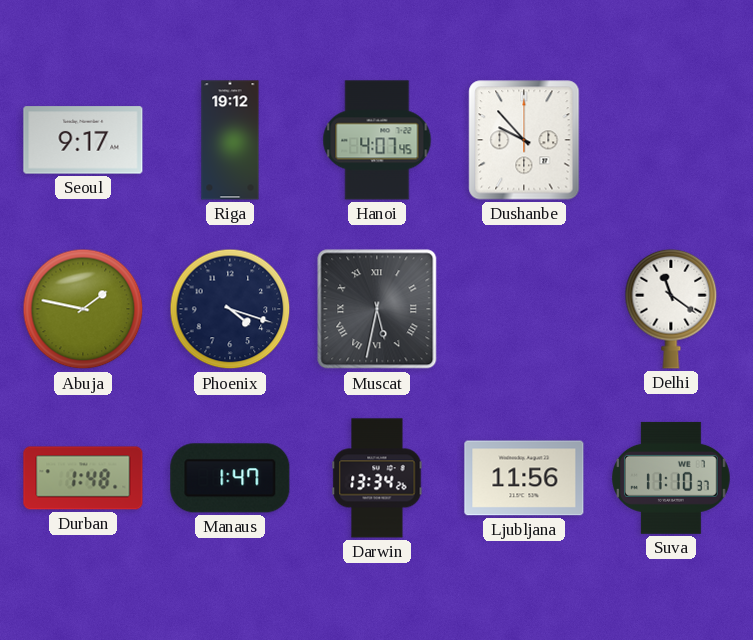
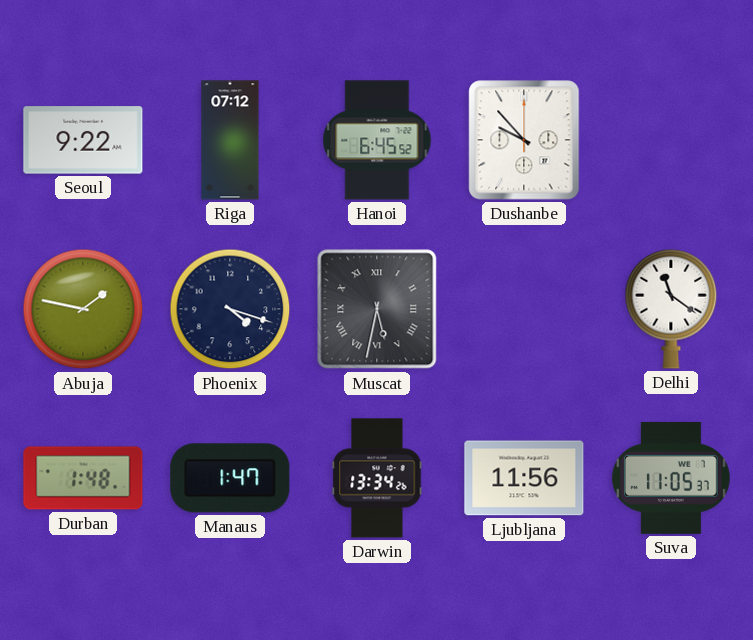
Seoul: 9:17 -> 9:22 (83, 140)
Riga: 19:12 -> 07:12 (230, 140)
Hanoi: 4:07 -> 6:45 (377, 140)
Suva: 11:10 -> 11:05 (671, 478)
